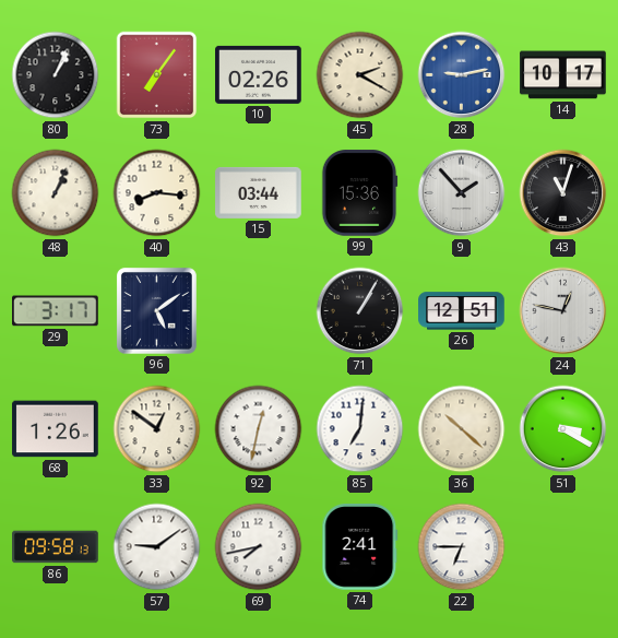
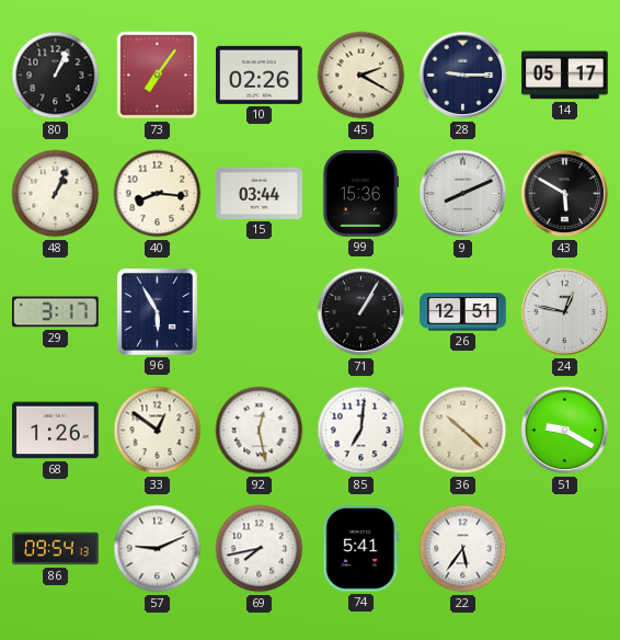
28: 9:13 -> 9:15 (463, 76)
28 dial: blue -> navy (463, 76)
14: 10:17 -> 05:17 (565, 76)
9: 1:53 -> 8:11 (463, 194)
43: 11:03 -> 5:50 (565, 194)
96: 5:09 -> 5:55 (157, 311)
92: 12:32 -> 12:28 (260, 431)
51: 3:20 -> 9:20 (565, 431)
86: 09:58 -> 09:54 (56, 549)
57: 9:09 -> 9:11 (158, 549)
74: 2:41 -> 5:41 (361, 549)
22: 6:45 -> 5:36 (463, 549)
